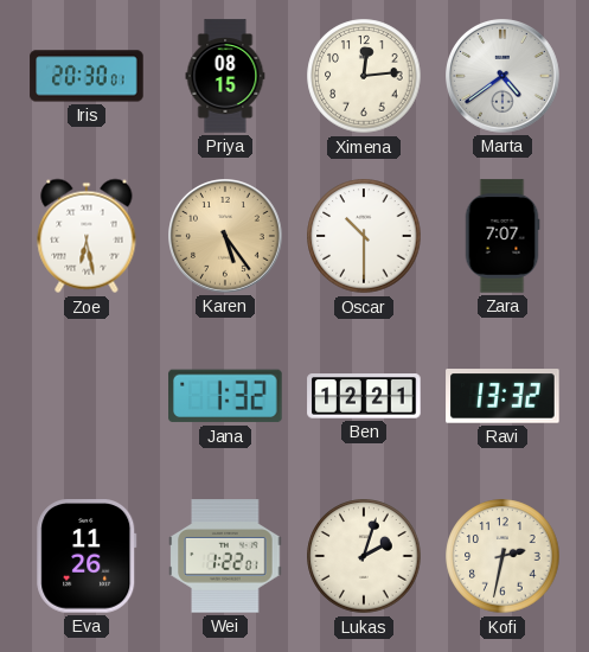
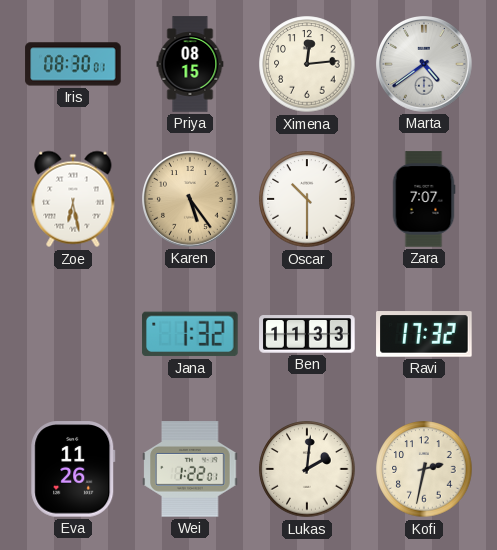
Iris: 20:30 -> 08:30 (73, 64)
Ben: 12:21 -> 11:33 (307, 334)
Ravi: 13:32 -> 17:32 (424, 334)
Lukas: 2:03 -> 2:01 (307, 469)
